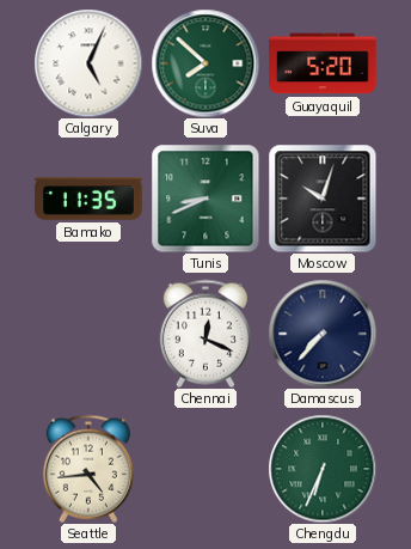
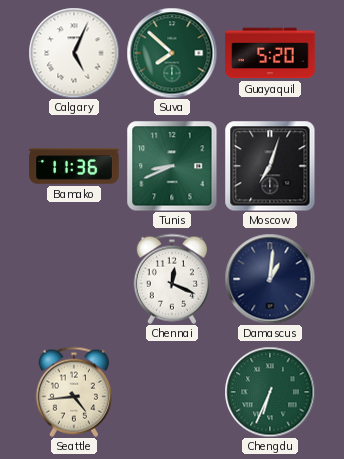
Bamako: 11:35 -> 11:36 (74, 166)
Moscow: 10:03 -> 7:03 (270, 166)
Damascus: 7:37 -> 1:01 (270, 279)
